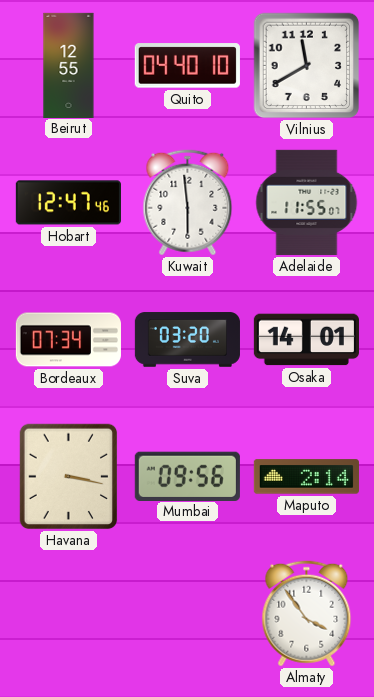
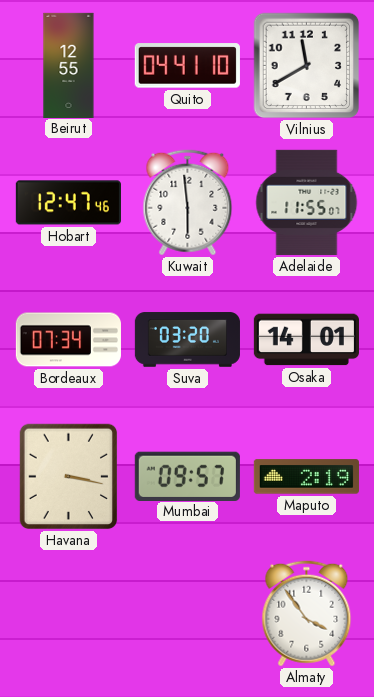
Quito: 04:40 -> 04:41 (187, 66)
Mumbai: 09:56 -> 09:57 (187, 476)
Maputo: 2:14 -> 2:19 (306, 477)
